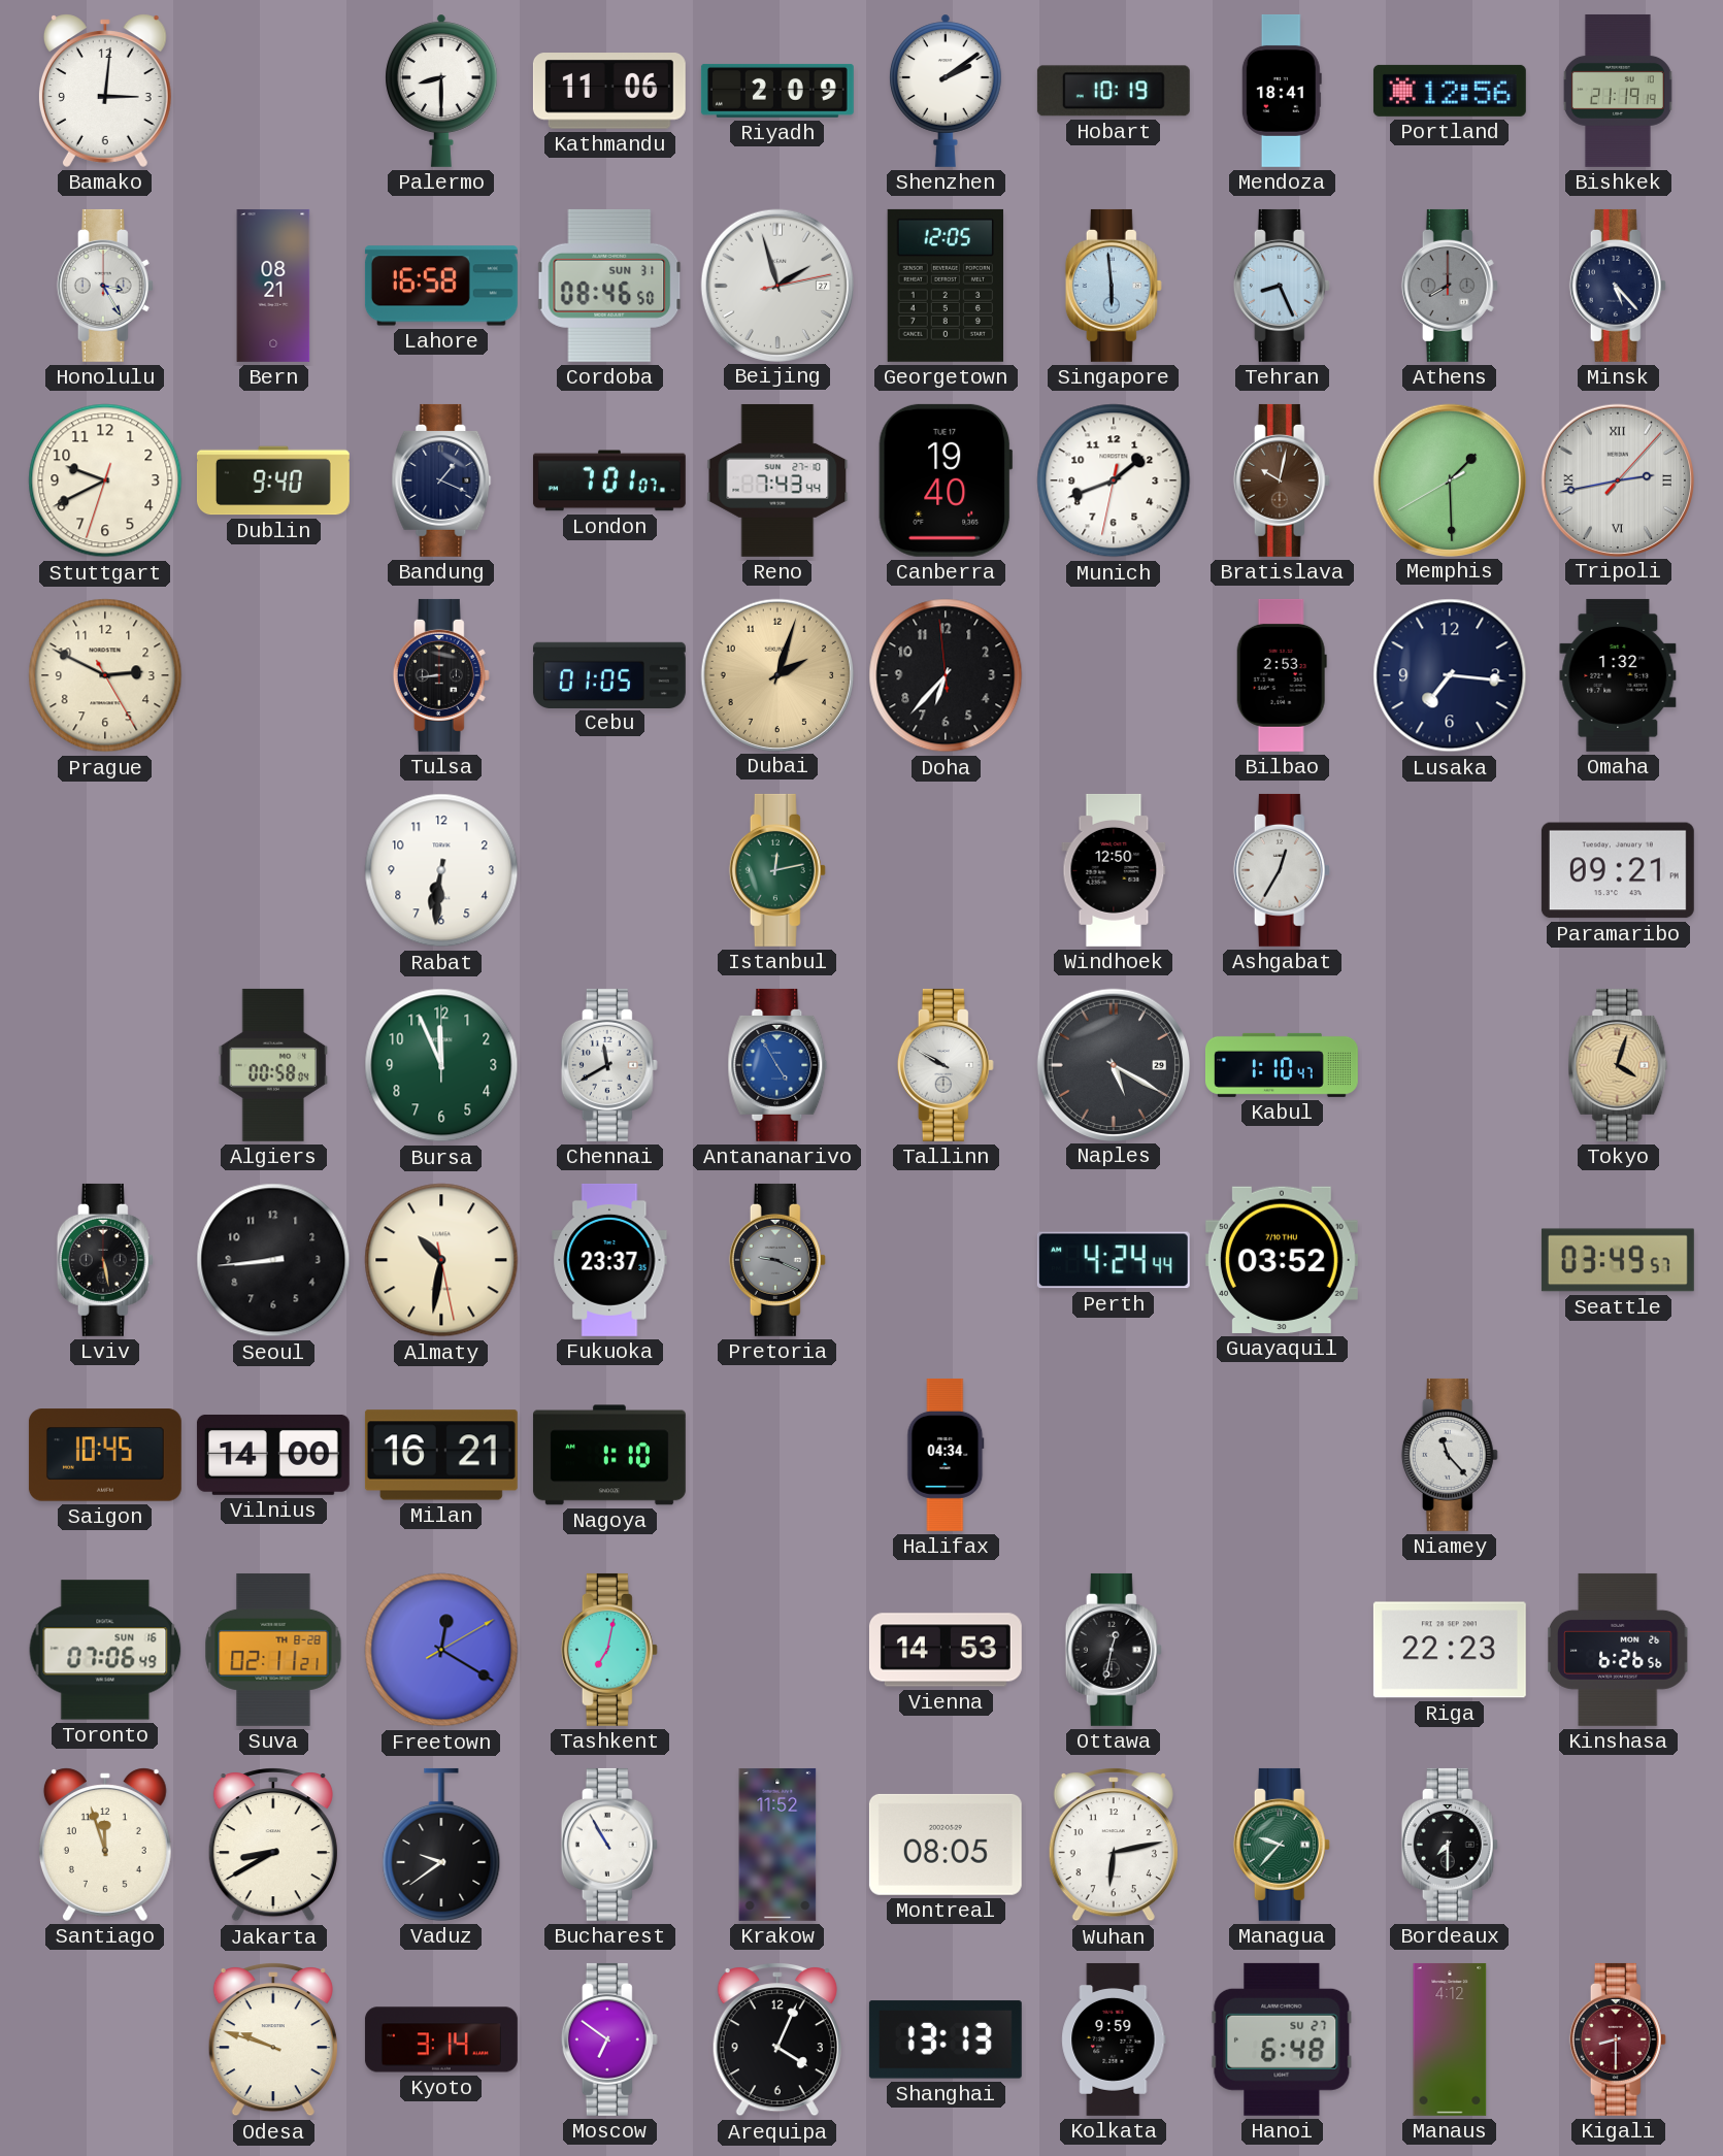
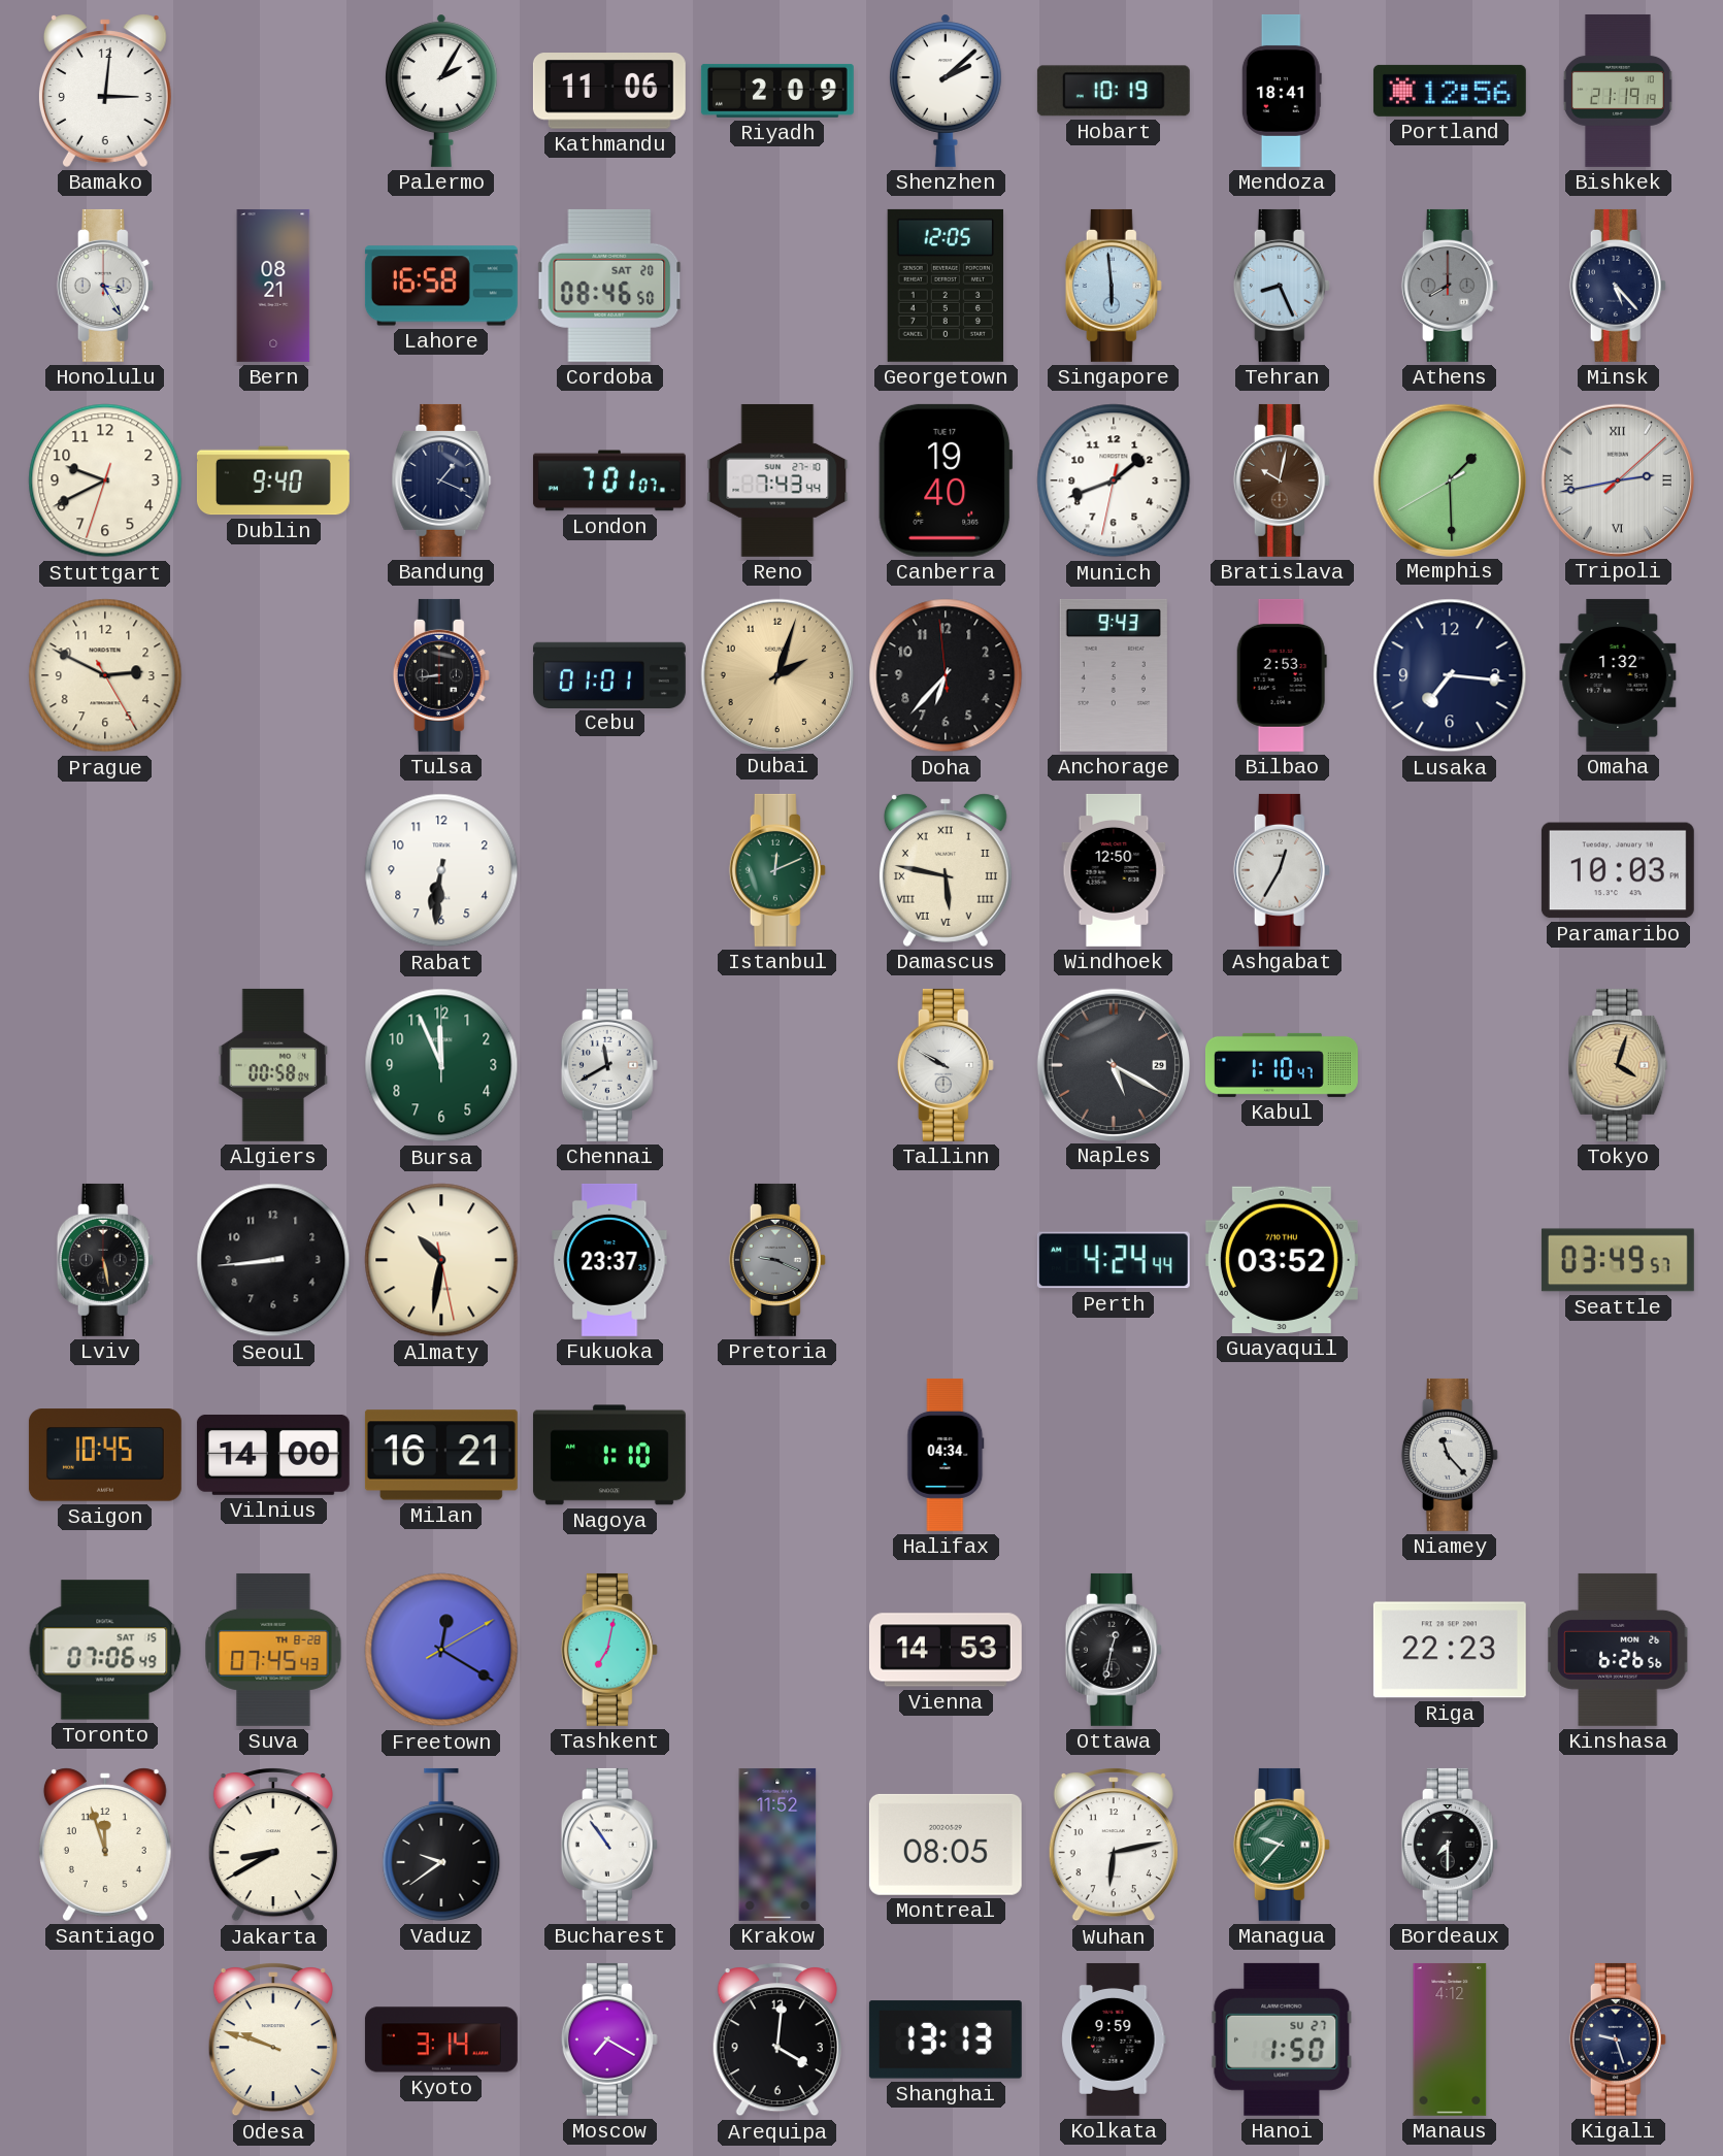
Palermo: 8:30 -> 2:05 (442, 91)
Shenzhen: 2:09 -> 2:08 (947, 91)
Cordoba date: SUN 31 -> SAT 20 (609, 286)
Beijing: 1:57 -> none (776, 285)
Tripoli: 2:43:07 -> 2:43:08 (1617, 479)
Cebu: 01:05 -> 01:01 (609, 674)
Anchorage: none -> 9:43 (1114, 675)
Istanbul: 12:13 -> 12:11 (777, 870)
Damascus: none -> 5:47 (946, 870)
Paramaribo: 09:21 -> 10:03 (1618, 870)
Antananarivo: 4:55 -> none (777, 1065)
Toronto date: SUN 16 -> SAT 15 (105, 1650)
Suva: 02:11 -> 07:45 (273, 1650)
Bucharest: 10:55 -> 10:54 (609, 1845)
Moscow: 6:51 -> 7:20 (609, 2039)
Arequipa: 4:04 -> 4:01 (777, 2039)
Hanoi: 6:48 -> 1:50 (1282, 2039)
Kigali: 8:30 -> 9:27 (1618, 2039)
Kigali dial: burgundy -> navy (1618, 2039)
